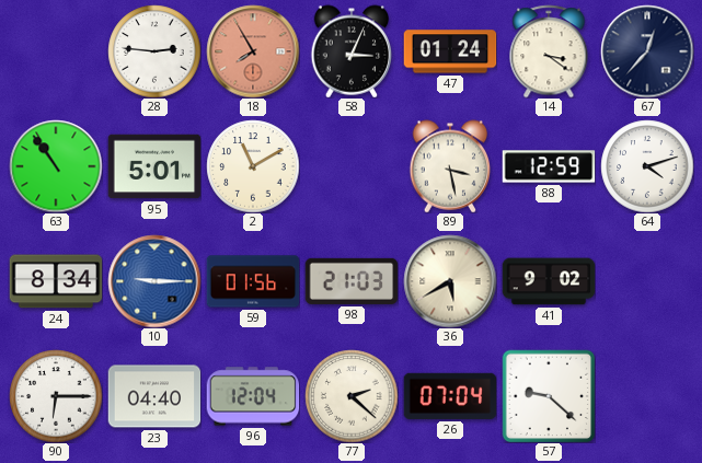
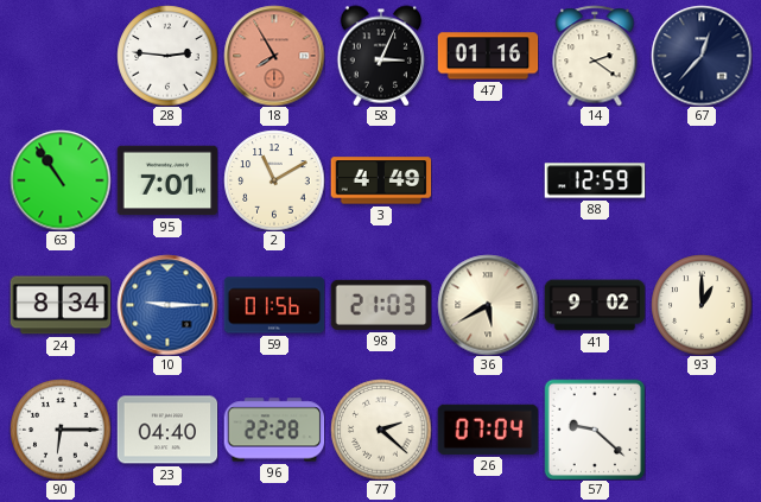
47: 01:24 -> 01:16 (488, 56)
14: 3:21 -> 2:21 (595, 56)
95: 5:01 -> 7:01 (167, 180)
3: none -> 4:49 (381, 180)
89: 3:28 -> none (450, 166)
64: 4:12 -> none (647, 166)
93: none -> 1:00 (702, 305)
96: 12:04 -> 22:28 (274, 430)
